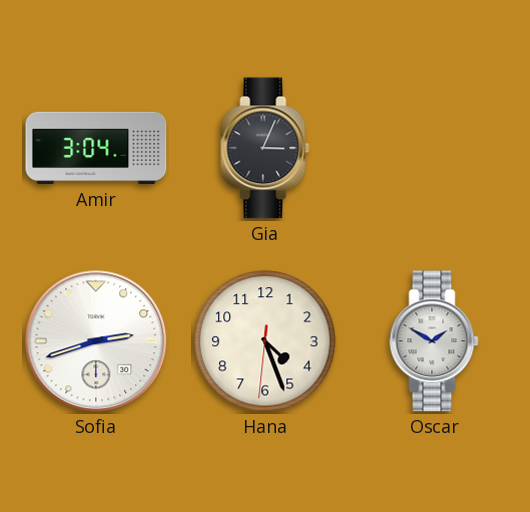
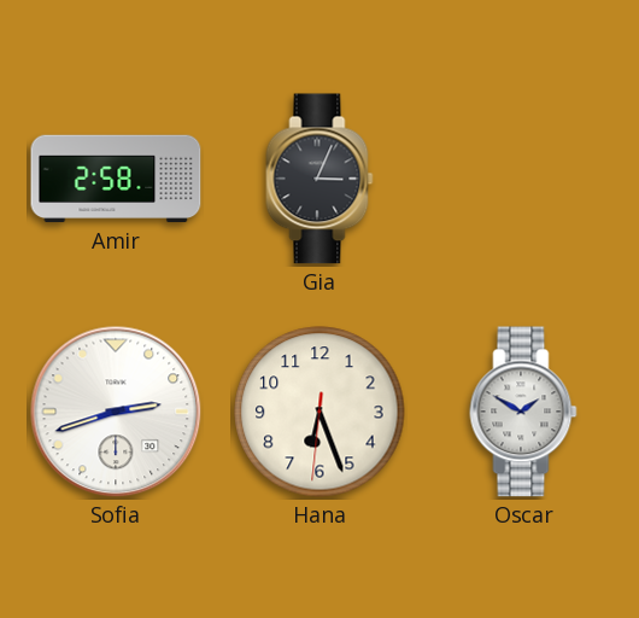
Amir: 3:04 -> 2:58 (116, 179)
Hana: 4:26 -> 6:26 (319, 412)
